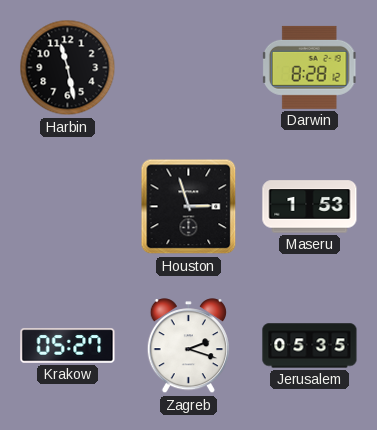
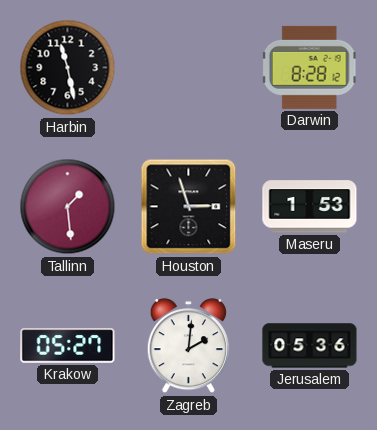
Tallinn: none -> 1:29 (68, 207)
Zagreb: 2:18 -> 2:01 (188, 346)
Jerusalem: 05:35 -> 05:36 (310, 346)
